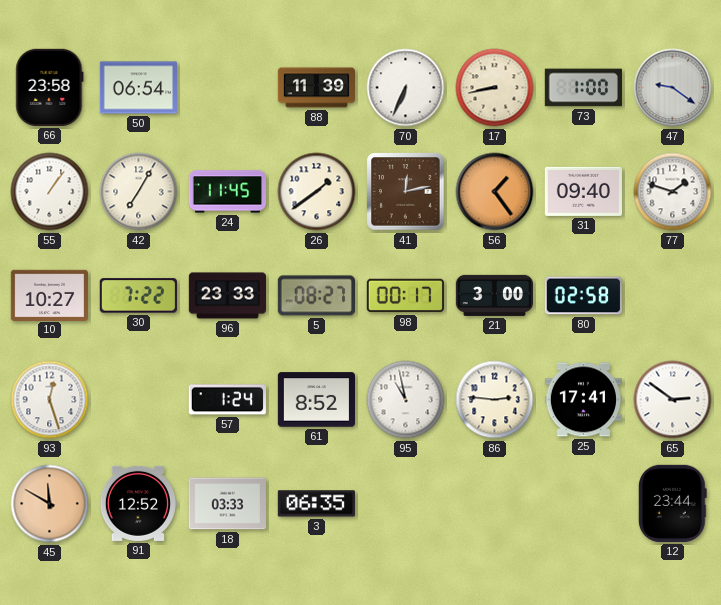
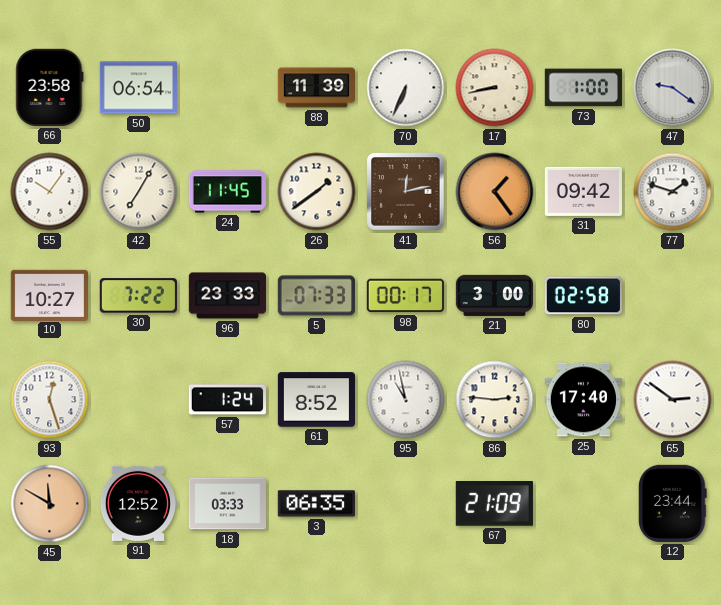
55: 1:06 -> 10:06 (50, 192)
31: 09:40 -> 09:42 (583, 191)
5: 08:27 -> 07:33 (316, 296)
25: 17:41 -> 17:40 (583, 400)
67: none -> 21:09 (494, 504)
